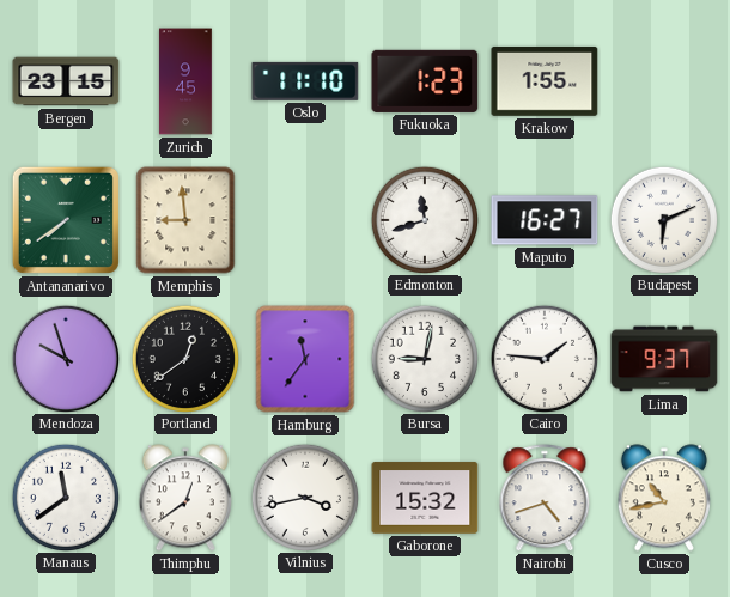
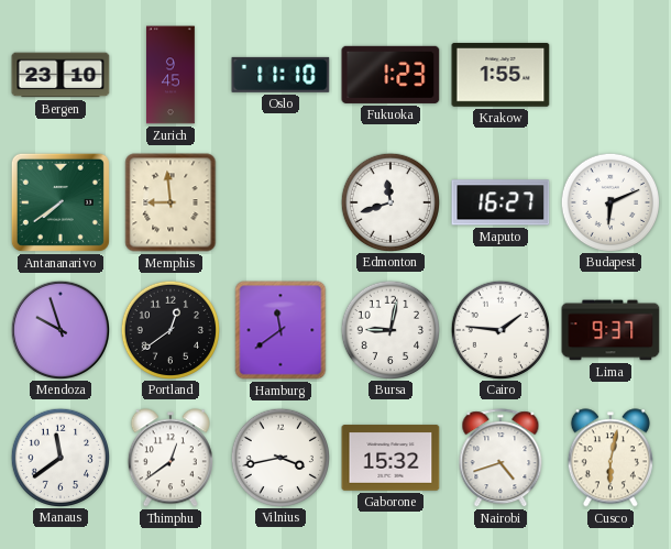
Bergen: 23:15 -> 23:10 (61, 75)
Hamburg: 11:36 -> 11:39 (280, 330)
Cusco: 10:43 -> 6:02 (610, 458)
